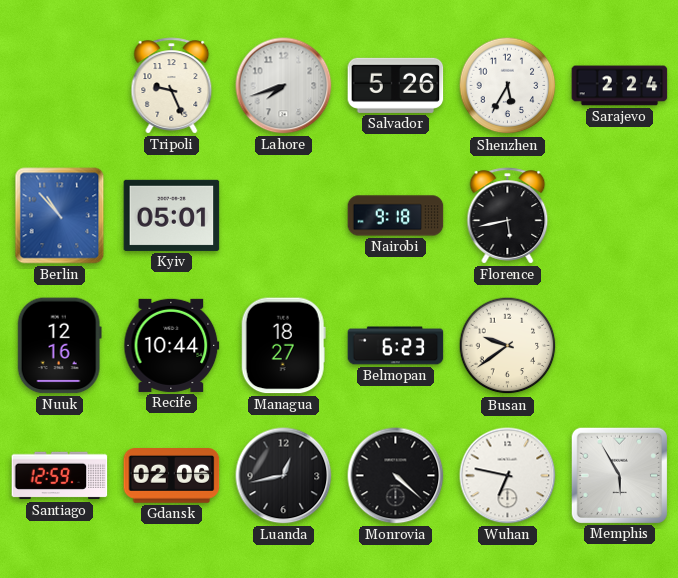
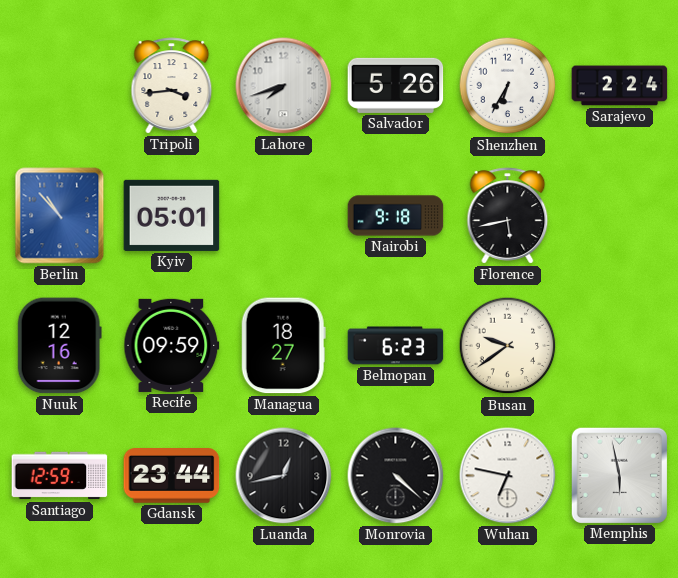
Tripoli: 9:26 -> 3:44 (172, 86)
Shenzhen: 5:35 -> 6:35 (508, 86)
Recife: 10:44 -> 09:59 (172, 345)
Gdansk: 02:06 -> 23:44 (172, 476)
Memphis: 5:55 -> 5:58 (619, 475)
